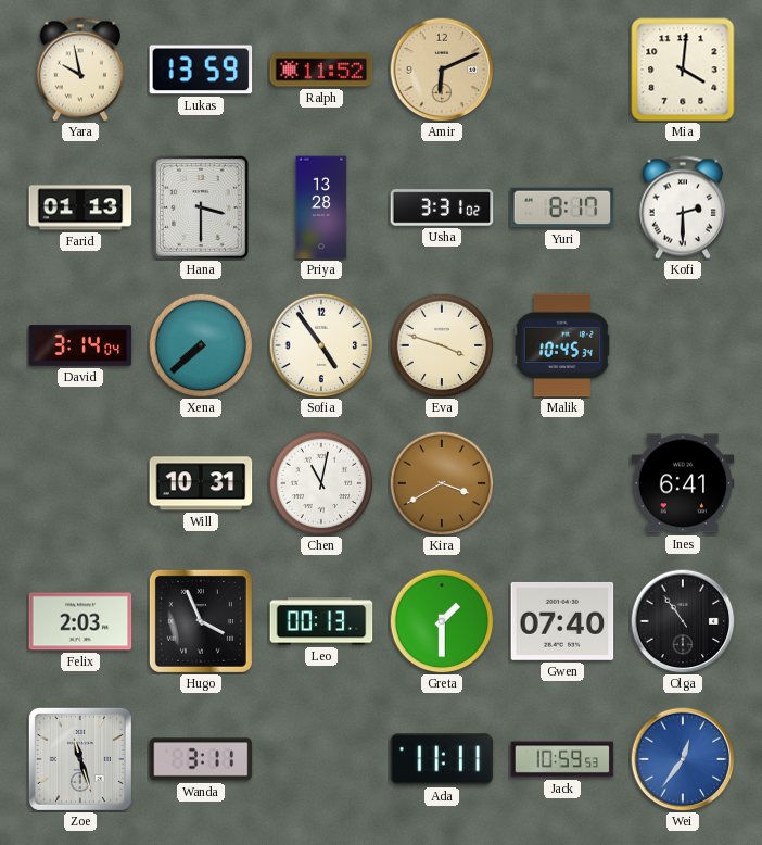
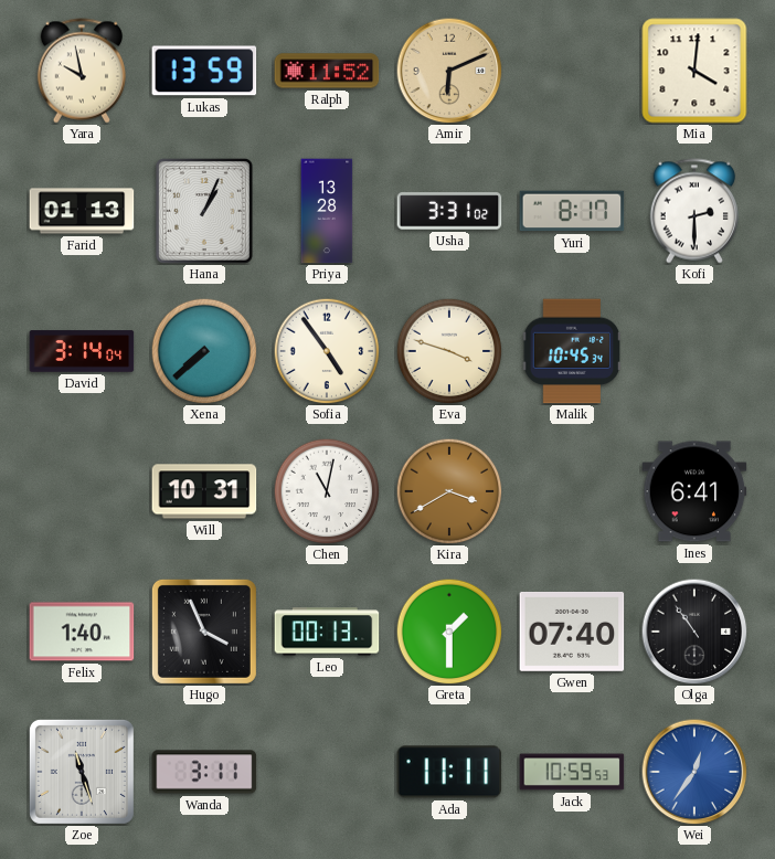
Hana: 3:30 -> 1:04 (205, 212)
Felix: 2:03 -> 1:40 (82, 632)
